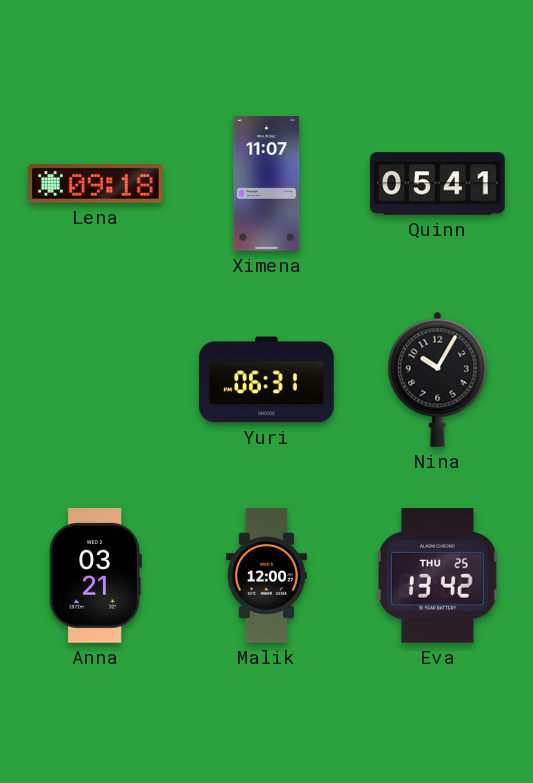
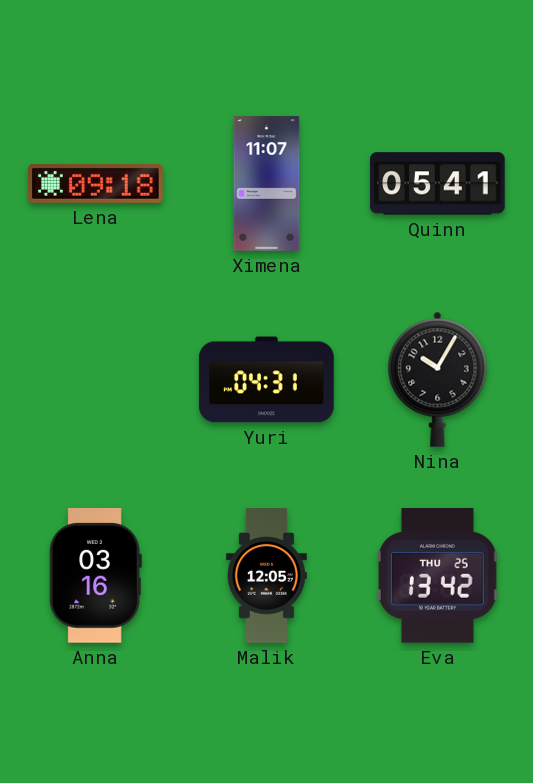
Yuri: 06:31 -> 04:31 (267, 380)
Anna: 03:21 -> 03:16 (95, 576)
Malik: 12:00 -> 12:05 (266, 576)
